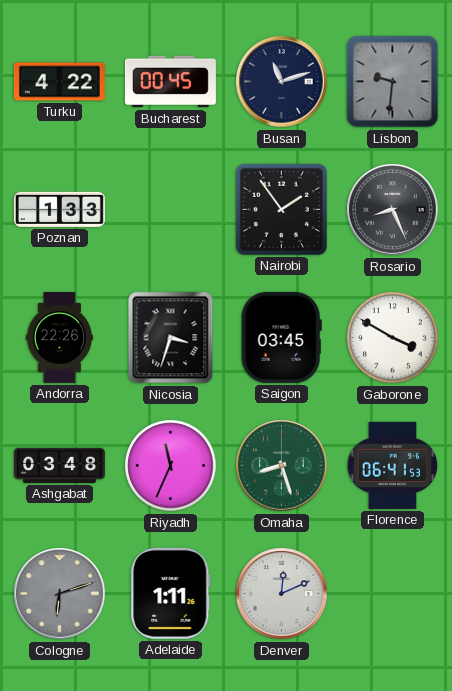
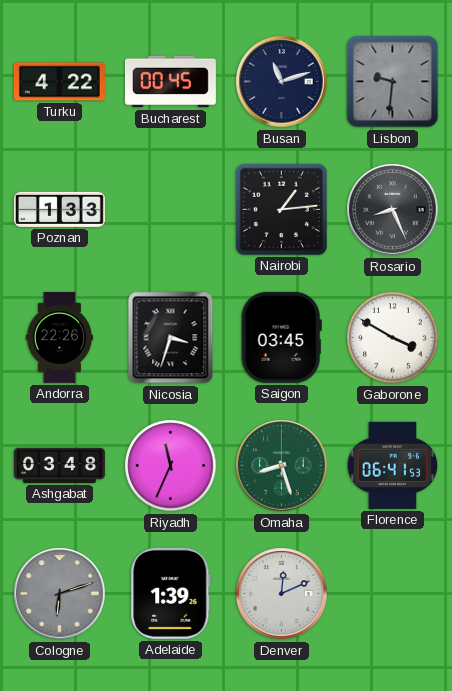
Nairobi: 1:54 -> 1:14 (281, 209)
Adelaide: 1:11 -> 1:39 (171, 593)
